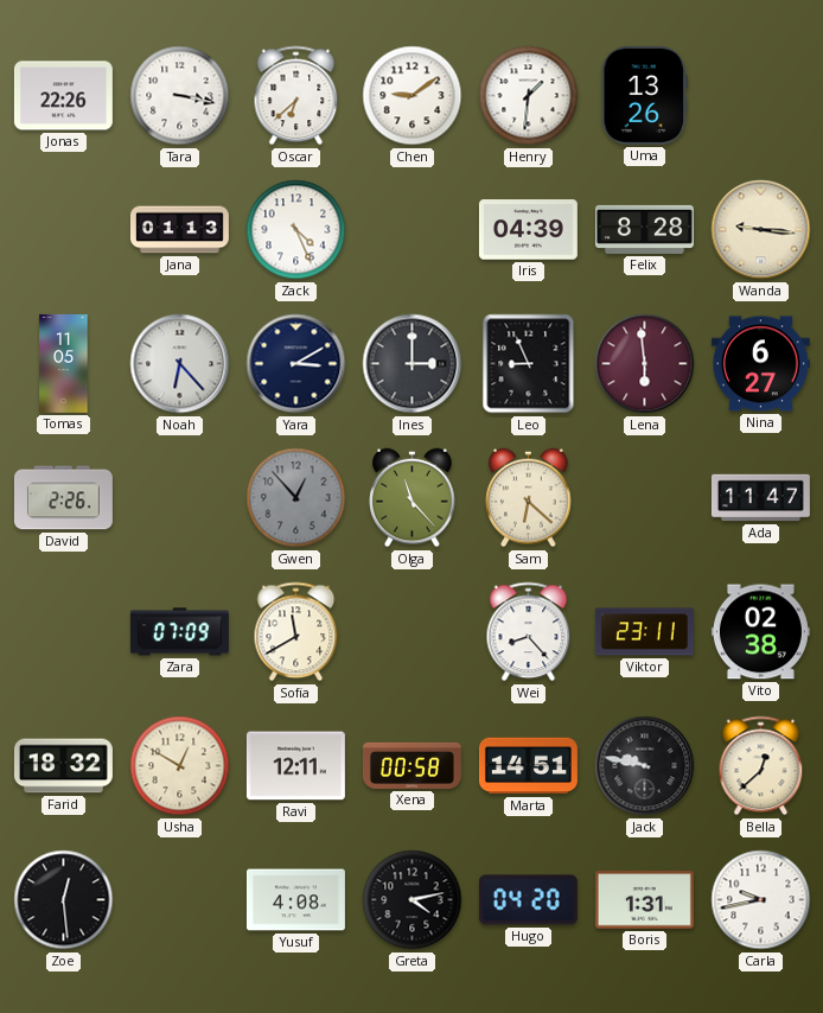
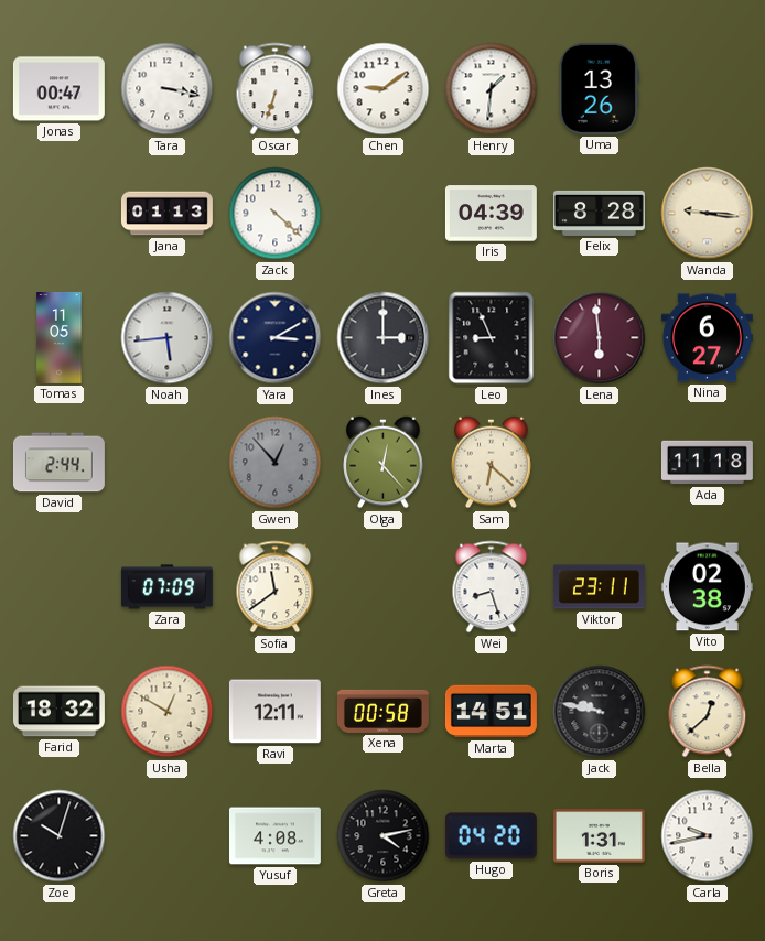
Jonas: 22:26 -> 00:47 (58, 89)
Oscar: 6:38 -> 6:33 (276, 89)
Zack: 4:26 -> 4:22 (276, 214)
Noah: 6:23 -> 5:44 (168, 338)
David: 2:26 -> 2:44 (58, 463)
Olga: 11:23 -> 12:23 (384, 463)
Ada: 11:47 -> 11:18 (707, 463)
Sofia: 11:40 -> 11:39 (276, 587)
Wei: 8:23 -> 8:27 (492, 587)
Zoe: 12:29 -> 10:03 (60, 836)
